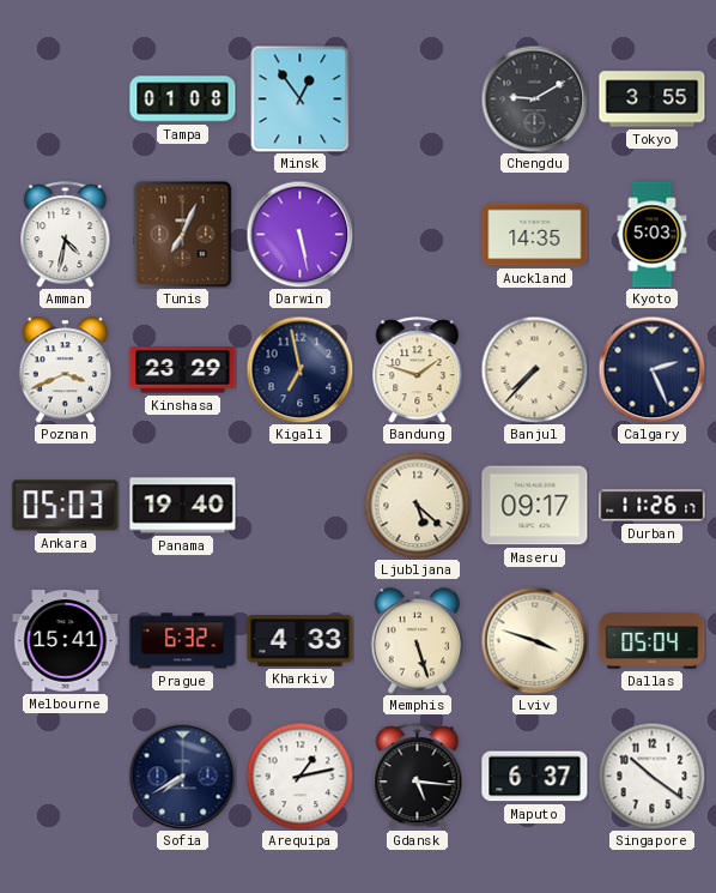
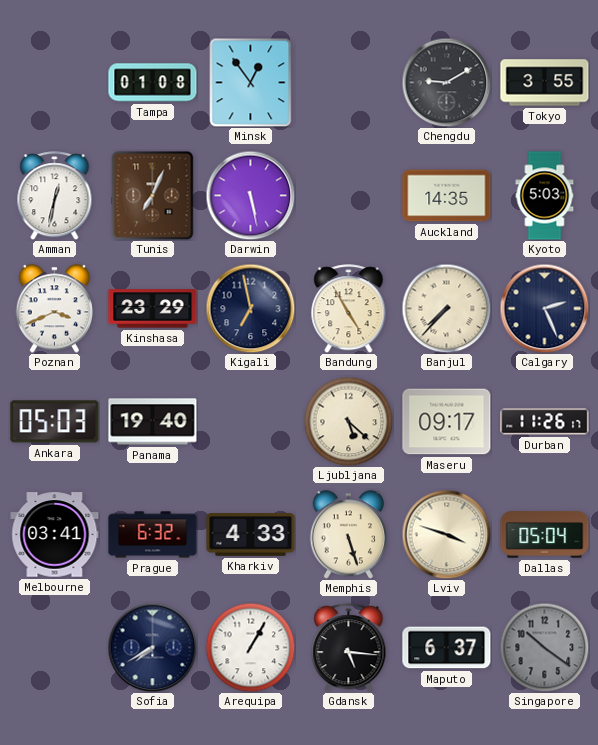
Amman: 4:32 -> 12:32 (55, 196)
Bandung: 1:48 -> 4:55 (349, 309)
Melbourne: 15:41 -> 03:41 (55, 535)
Arequipa: 1:13 -> 1:05 (250, 647)
Singapore dial: white -> grey (544, 647)
